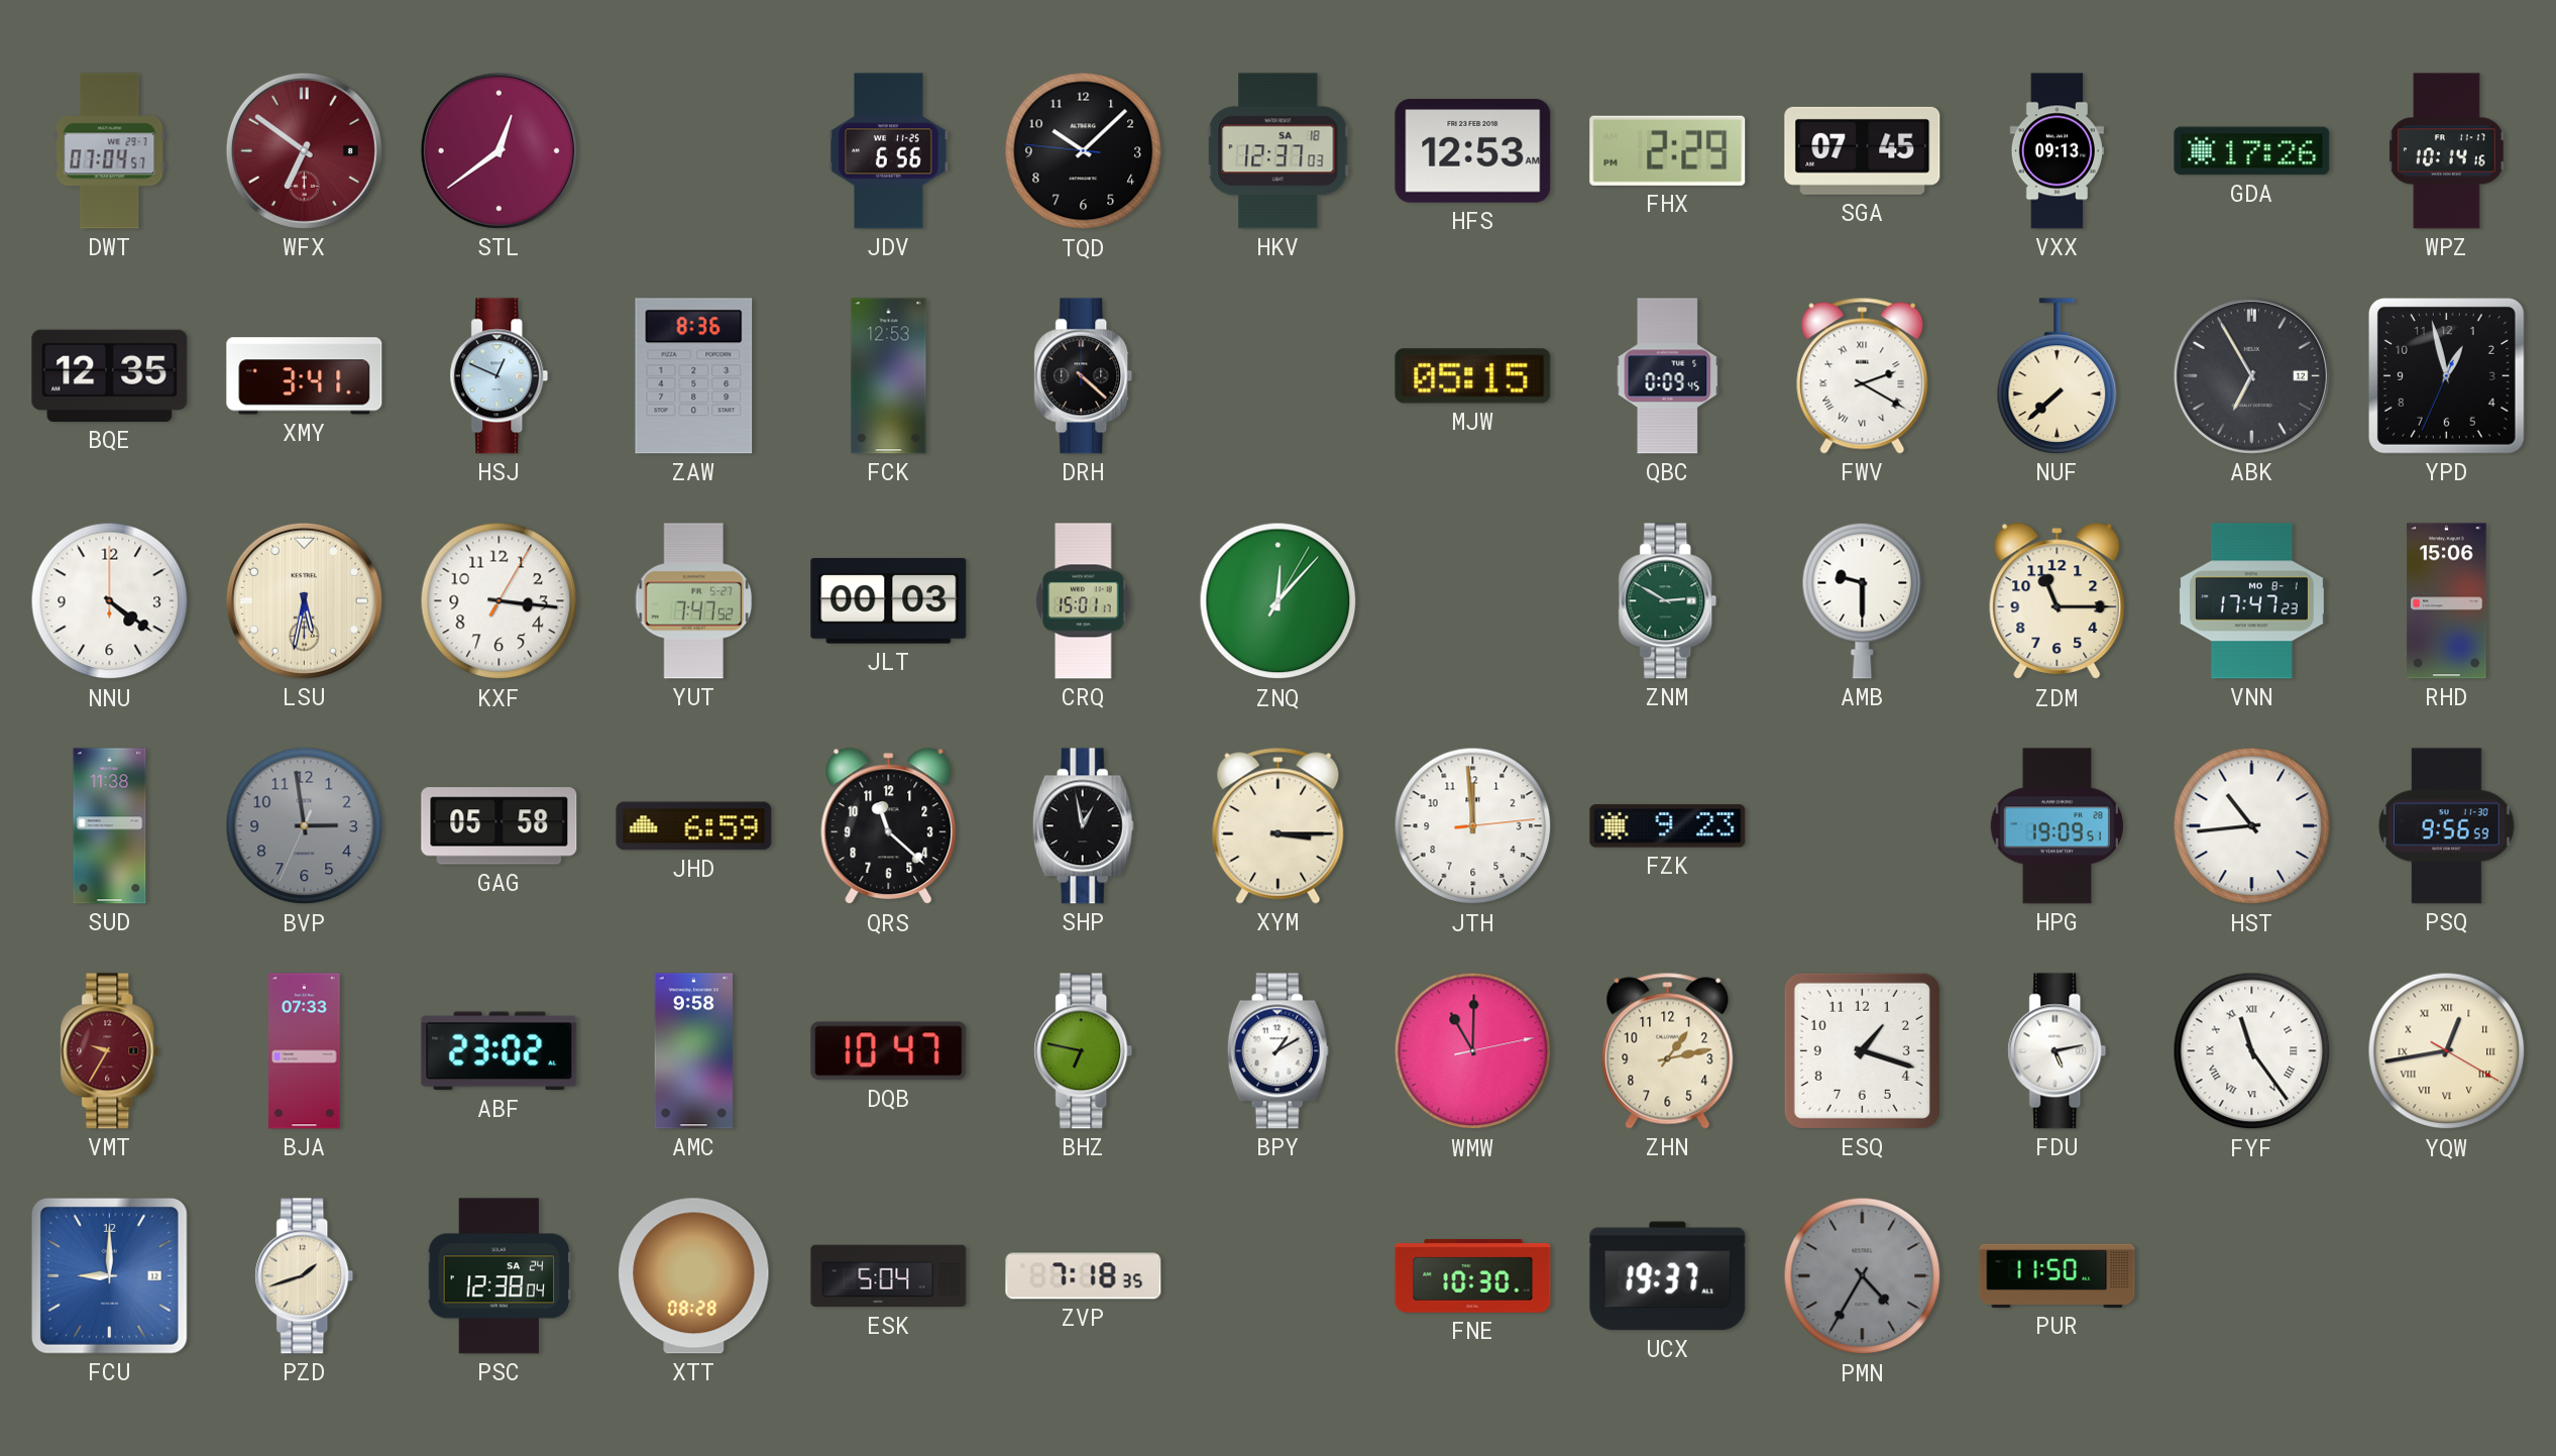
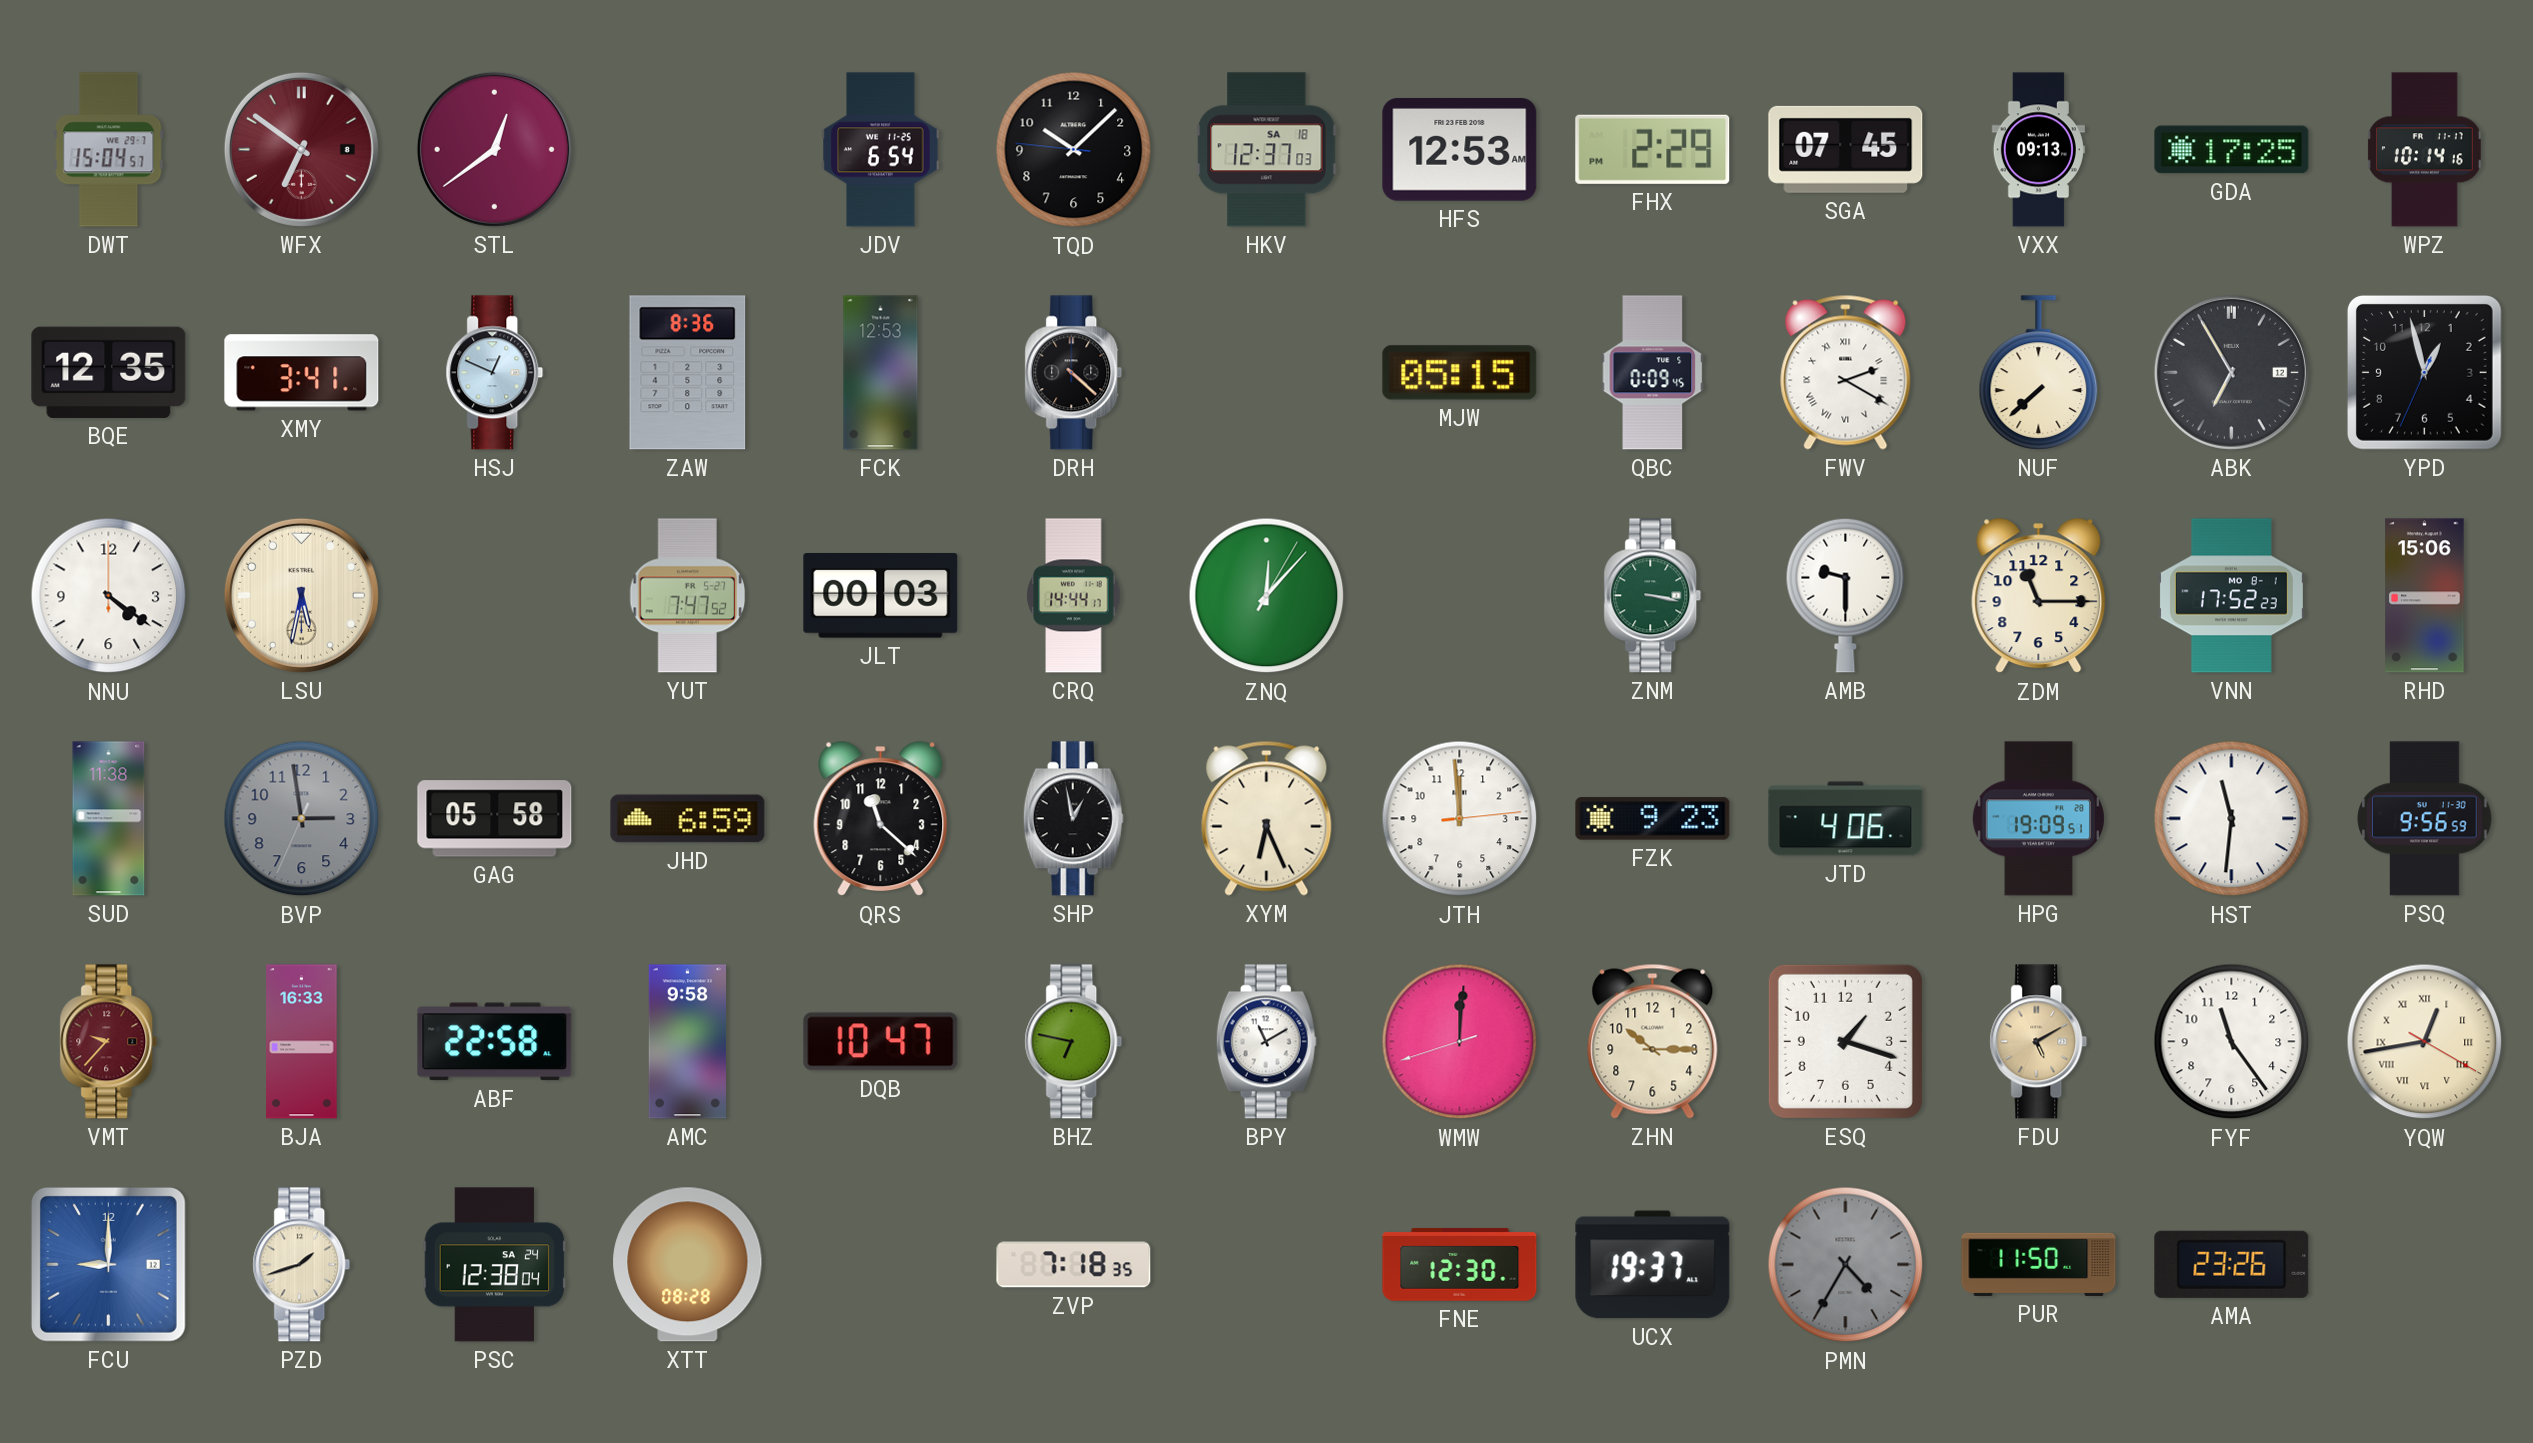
DWT: 07:04 -> 15:04 (109, 150)
JDV: 6:56 -> 6:54 (881, 150)
GDA: 17:26 -> 17:25 (2232, 150)
KXF: 3:16 -> none (499, 601)
CRQ: 15:01 -> 14:44 (1074, 596)
ZNM: 2:50 -> 3:17 (1653, 596)
VNN: 17:47 -> 17:52 (2231, 596)
XYM: 3:15 -> 6:26 (1267, 818)
JTD: none -> 4:06 (1846, 819)
HST: 10:44 -> 11:31 (2232, 819)
VMT: 9:35 -> 9:37 (109, 1042)
BJA: 07:33 -> 16:33 (302, 1042)
ABF: 23:02 -> 22:58 (495, 1042)
BPY: 1:10 -> 11:10 (1266, 1042)
WMW: 11:00 -> 12:00 (1460, 1042)
ZHN: 1:13 -> 10:15 (1653, 1041)
FDU: 5:13 -> 5:10 (2039, 1042)
FDU dial: white -> champagne (2039, 1042)
FYF numerals: Roman -> Arabic (2232, 1042)
ESK: 5:04 -> none (889, 1276)
FNE: 10:30 -> 12:30 (1460, 1265)
AMA: none -> 23:26 (2232, 1264)
